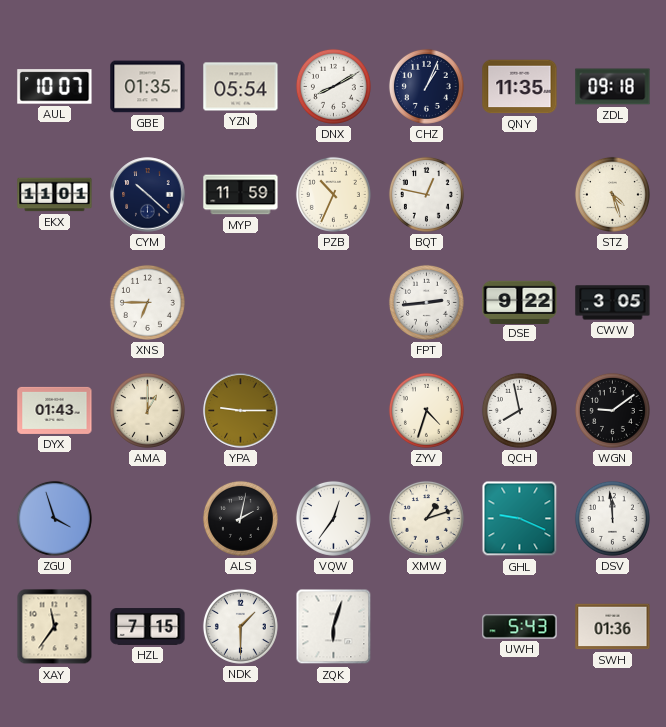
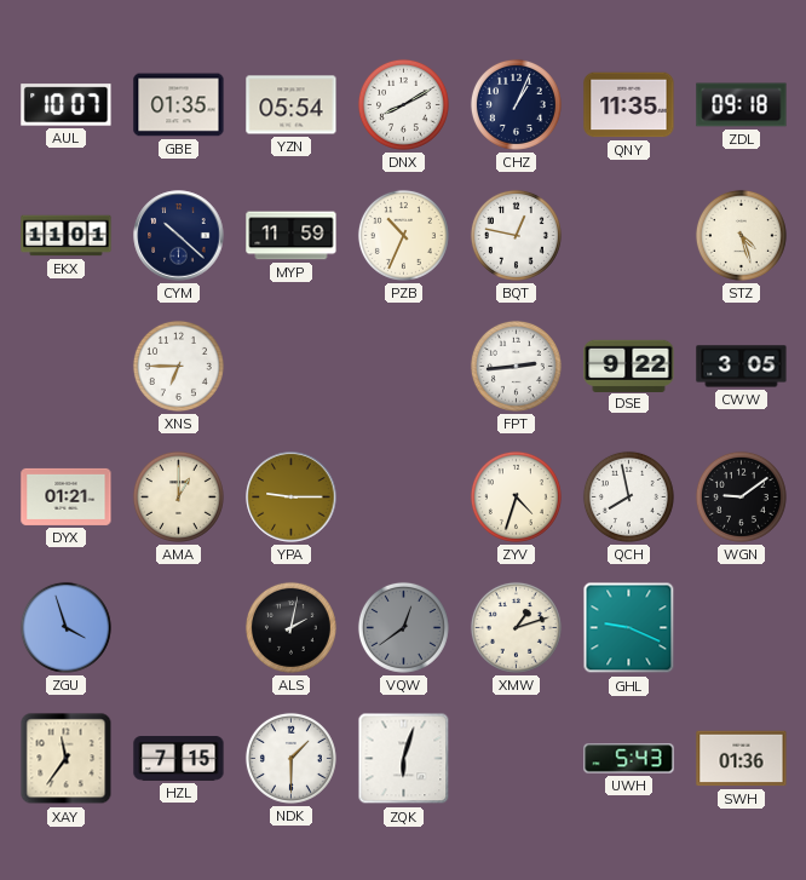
DYX: 01:43 -> 01:21 (67, 496)
VQW: 12:36 -> 12:39 (403, 627)
VQW dial: white -> grey (403, 627)
DSV: 11:59 -> none (612, 518)
